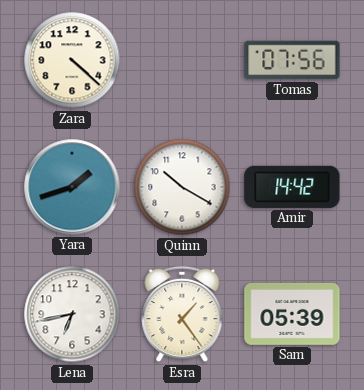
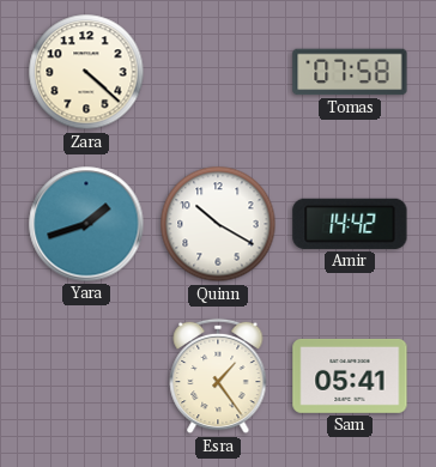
Tomas: 07:56 -> 07:58 (350, 72)
Lena: 6:43 -> none (72, 314)
Sam: 05:39 -> 05:41 (350, 376)
